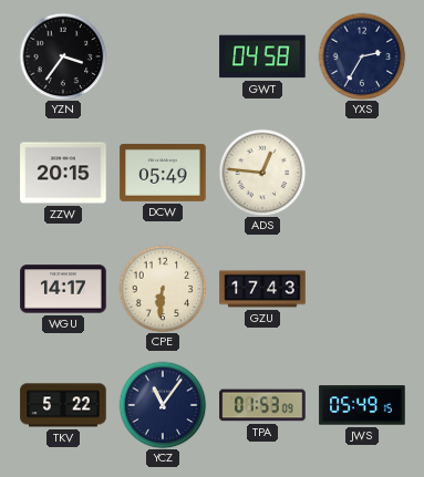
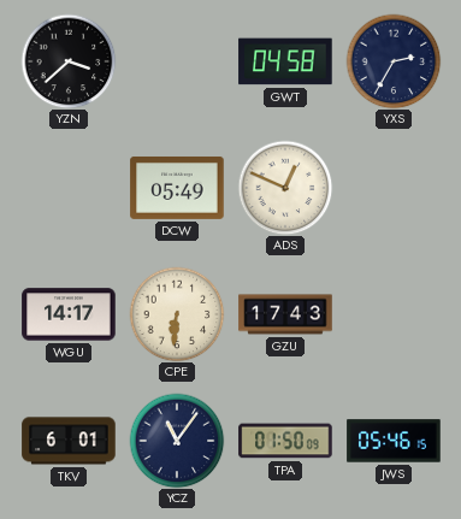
YZN: 3:36 -> 3:38 (69, 61)
ZZW: 20:15 -> none (63, 173)
ADS: 12:46 -> 12:49 (285, 188)
TKV: 5:22 -> 6:01 (69, 441)
TPA: 01:53 -> 01:50 (285, 441)
JWS: 05:49 -> 05:46 (394, 441)
